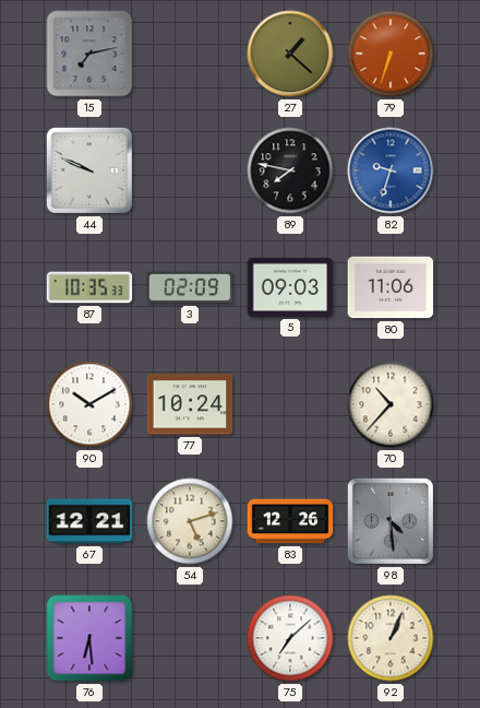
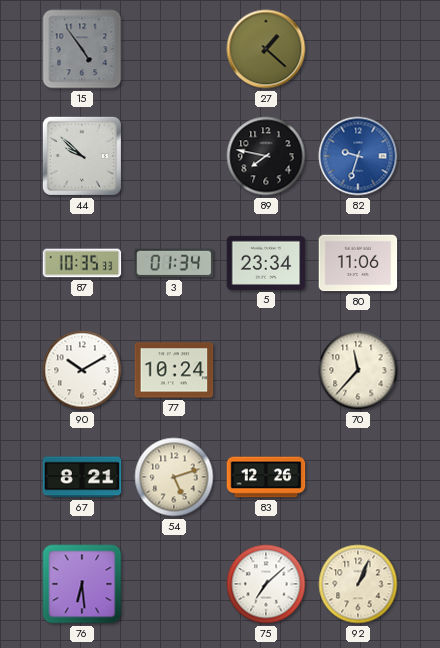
15: 7:13 -> 4:54 (82, 49)
79: 6:33 -> none (391, 54)
44: 9:49 -> 9:52 (82, 156)
3: 02:09 -> 01:34 (174, 263)
5: 09:03 -> 23:34 (266, 263)
70: 10:37 -> 11:37 (358, 370)
67: 12:21 -> 8:21 (82, 477)
98: 4:29 -> none (391, 521)
